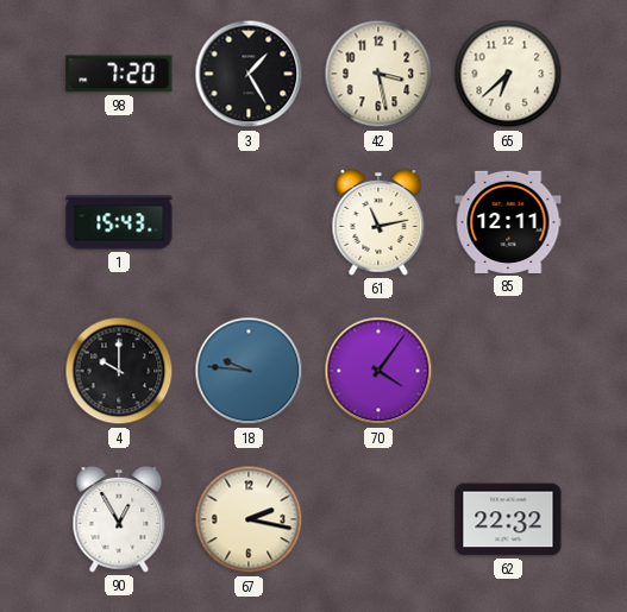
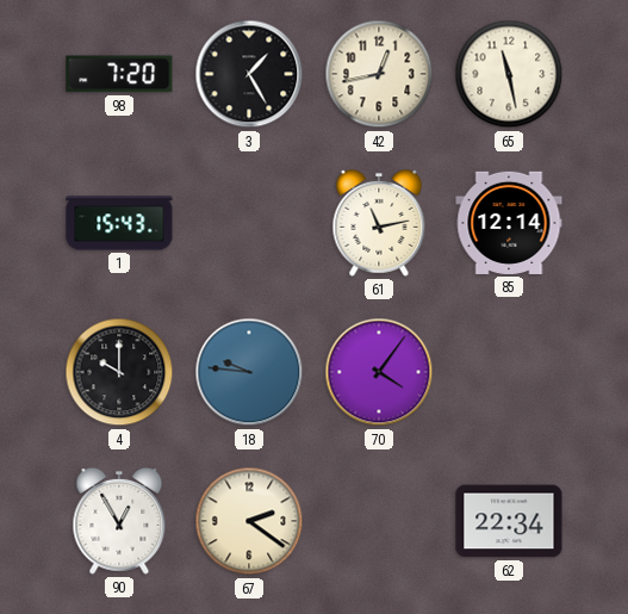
42: 3:28 -> 12:43 (379, 74)
65: 6:38 -> 11:28 (509, 74)
85: 12:11 -> 12:14 (509, 223)
67: 2:17 -> 2:21 (249, 521)
62: 22:32 -> 22:34 (509, 521)
